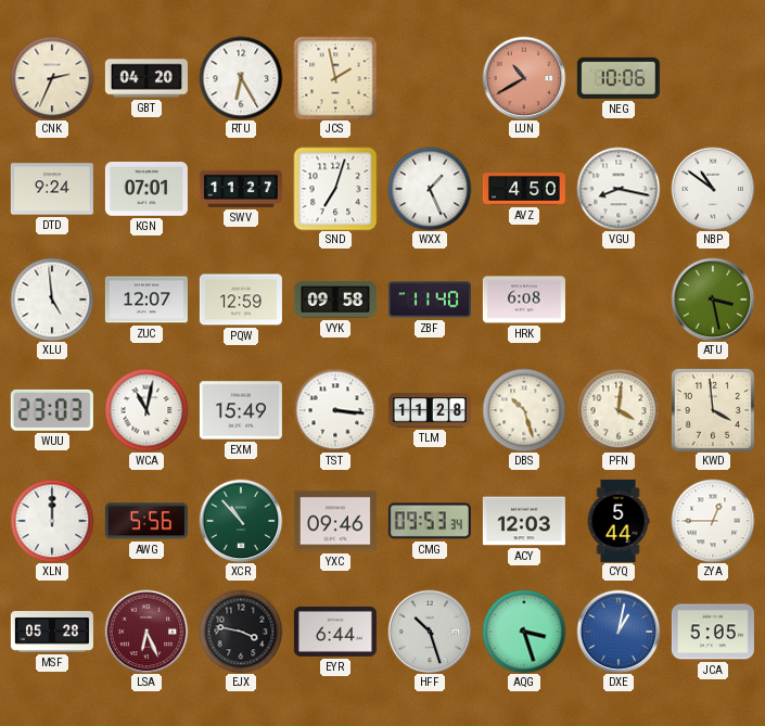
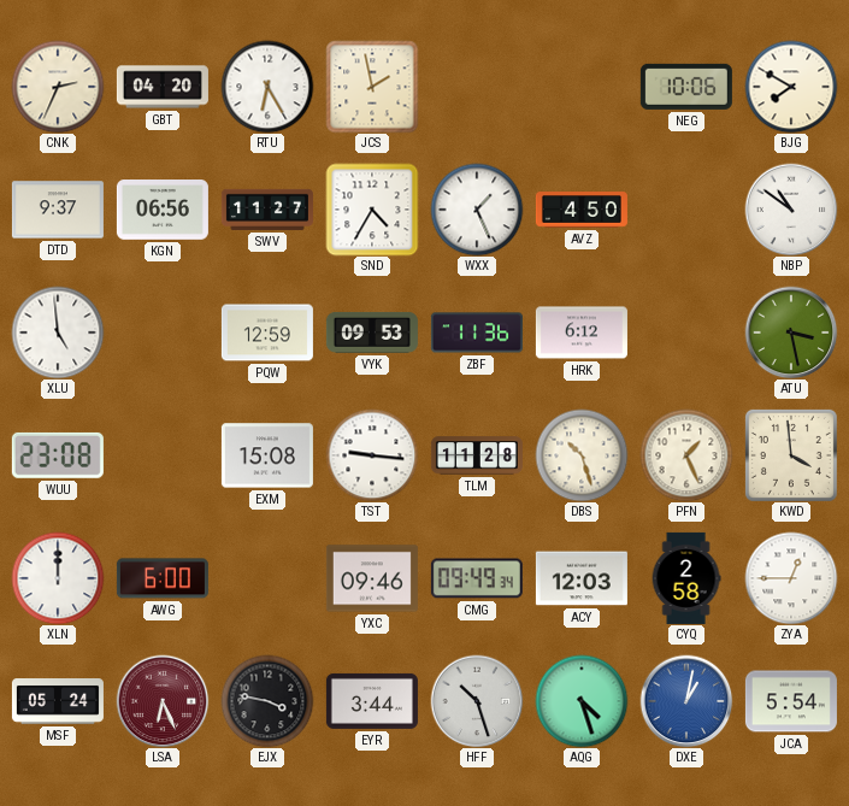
LUN: 10:40 -> none (524, 78)
BJG: none -> 7:50 (791, 87)
DTD: 9:24 -> 9:37 (58, 210)
KGN: 07:01 -> 06:56 (163, 211)
SND: 7:03 -> 4:35 (372, 210)
VGU: 8:17 -> none (619, 189)
ZUC: 12:07 -> none (146, 300)
VYK: 09:58 -> 09:53 (372, 333)
ZBF: 11:40 -> 11:36 (477, 333)
HRK: 6:08 -> 6:12 (582, 333)
WUU: 23:03 -> 23:08 (58, 455)
WCA: 11:02 -> none (146, 410)
EXM: 15:49 -> 15:08 (267, 455)
TST: 3:16 -> 9:16 (372, 455)
PFN: 4:01 -> 1:26 (686, 455)
AWG: 5:56 -> 6:00 (163, 578)
XCR: 10:53 -> none (241, 521)
CMG: 09:53 -> 09:49 (477, 578)
CYQ: 5:44 -> 2:58 (686, 578)
MSF: 05:28 -> 05:24 (58, 702)
EYR: 6:44 -> 3:44 (372, 701)
AQG: 3:27 -> 4:27 (582, 701)
JCA: 5:05 -> 5:54 (791, 701)
